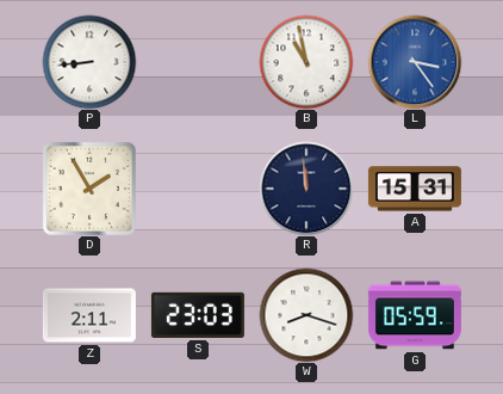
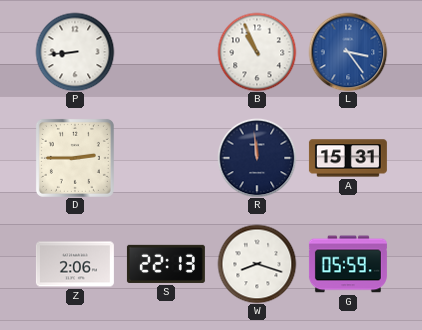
B: 10:58 -> 10:56 (257, 52)
D: 1:55 -> 2:45 (75, 158)
Z: 2:11 -> 2:06 (75, 264)
S: 23:03 -> 22:13 (166, 264)
